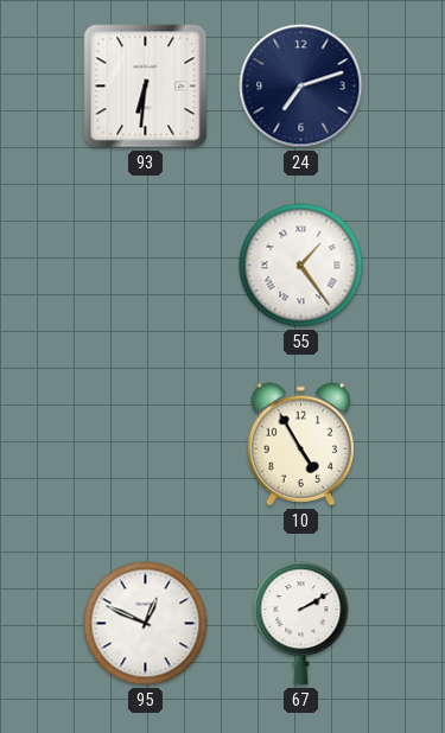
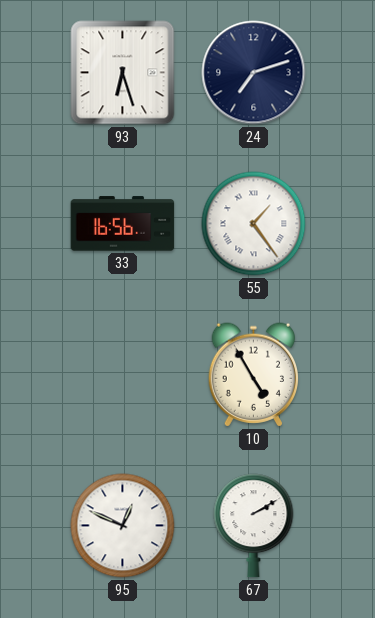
93: 6:31 -> 6:27 (123, 73)
33: none -> 16:56 (123, 224)
